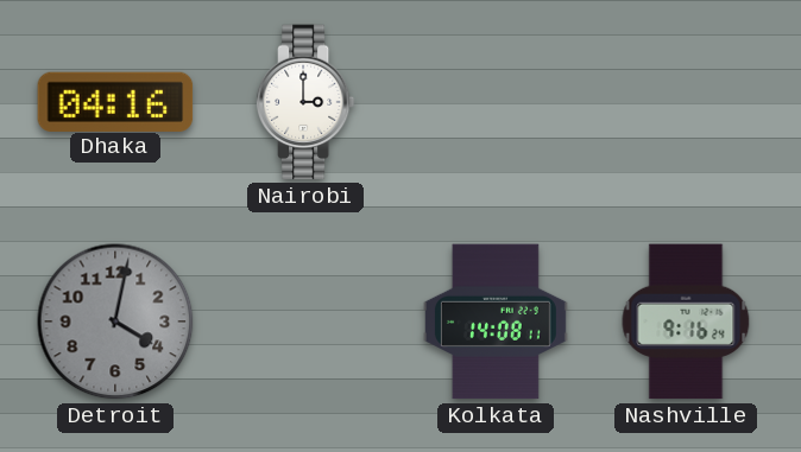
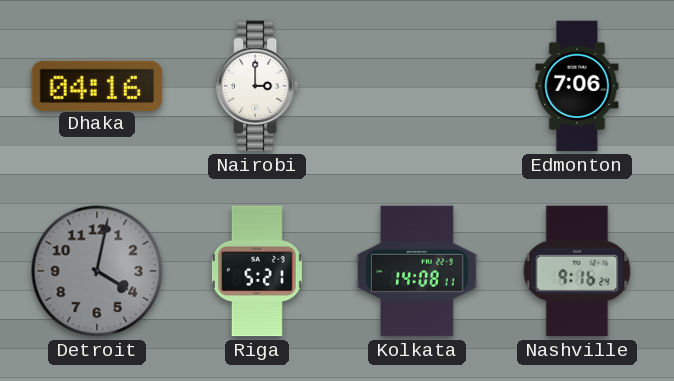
Edmonton: none -> 7:06 (577, 86)
Riga: none -> 5:21 (257, 271)
